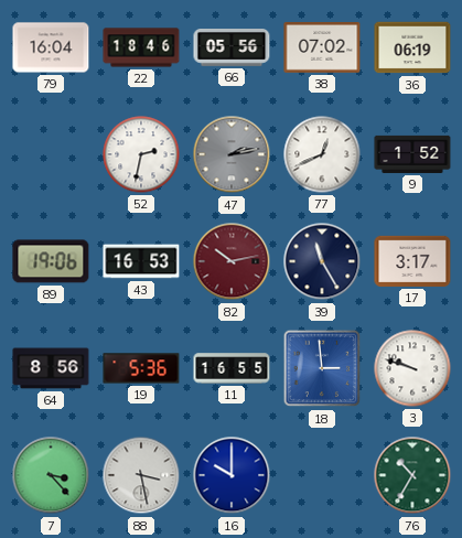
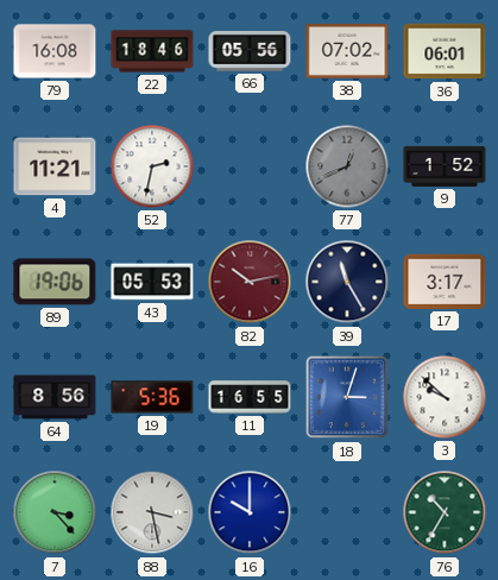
79: 16:04 -> 16:08 (55, 51)
36: 06:19 -> 06:01 (445, 51)
4: none -> 11:21 (55, 166)
47: 2:13 -> none (232, 154)
77 dial: white -> grey (347, 166)
43: 16:53 -> 05:53 (152, 282)
18: 2:59 -> 3:03 (347, 397)
3: 9:48 -> 9:52 (445, 397)
